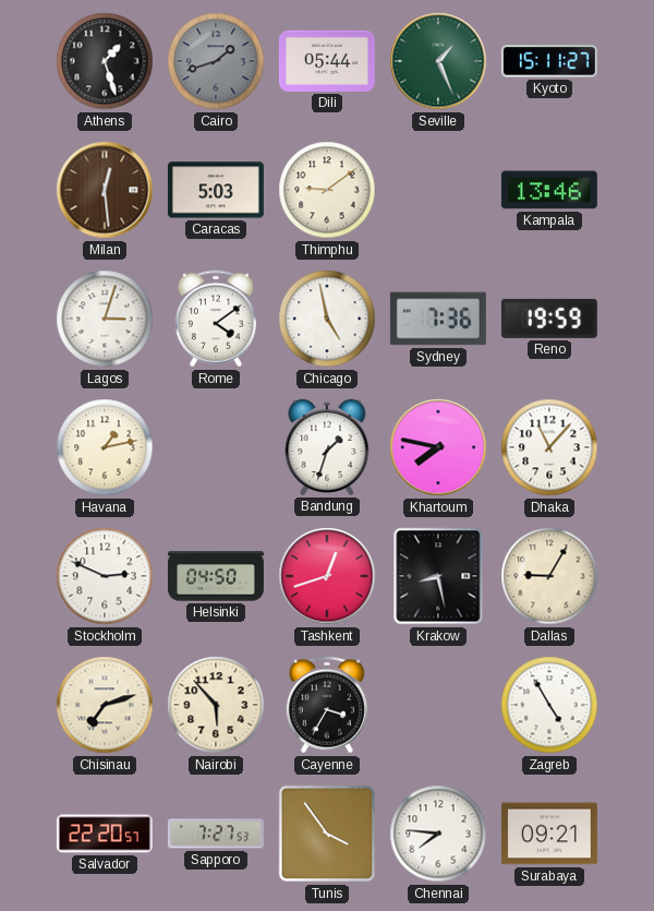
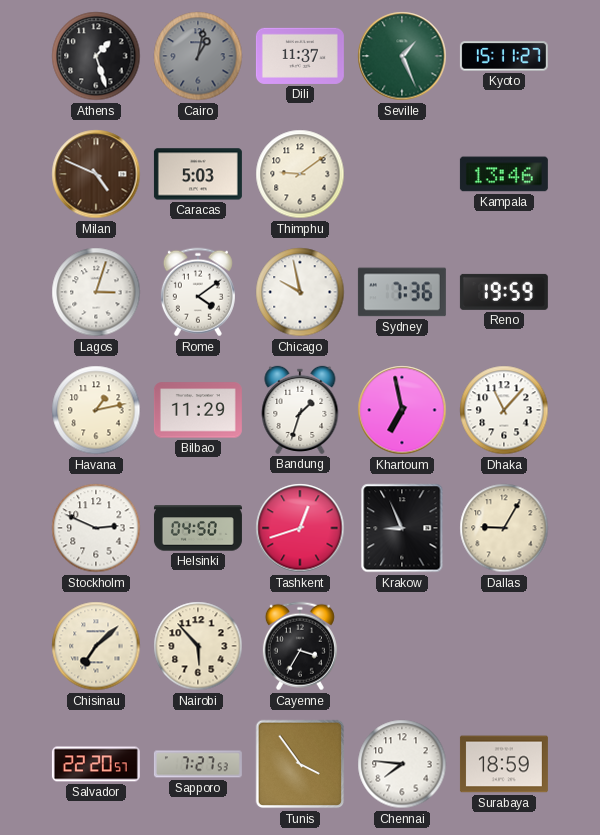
Cairo: 1:42 -> 1:02 (198, 56)
Dili: 05:44 -> 11:37 (300, 56)
Milan: 12:29 -> 4:49 (96, 174)
Chicago: 4:58 -> 9:58 (300, 292)
Bilbao: none -> 11:29 (198, 410)
Khartoum: 7:47 -> 6:58 (402, 410)
Krakow: 8:28 -> 8:56 (402, 528)
Chisinau: 7:12 -> 7:08 (96, 646)
Zagreb: 4:55 -> none (549, 705)
Surabaya: 09:21 -> 18:59 (504, 764)
